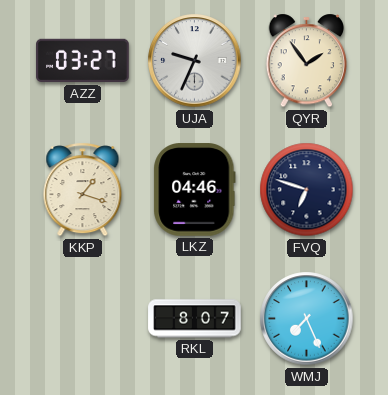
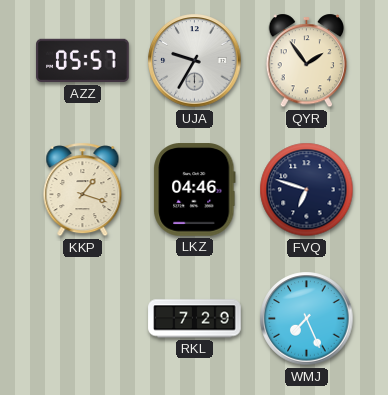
AZZ: 03:27 -> 05:57 (83, 61)
UJA: 9:34 -> 9:35 (195, 61)
RKL: 8:07 -> 7:29 (195, 319)
